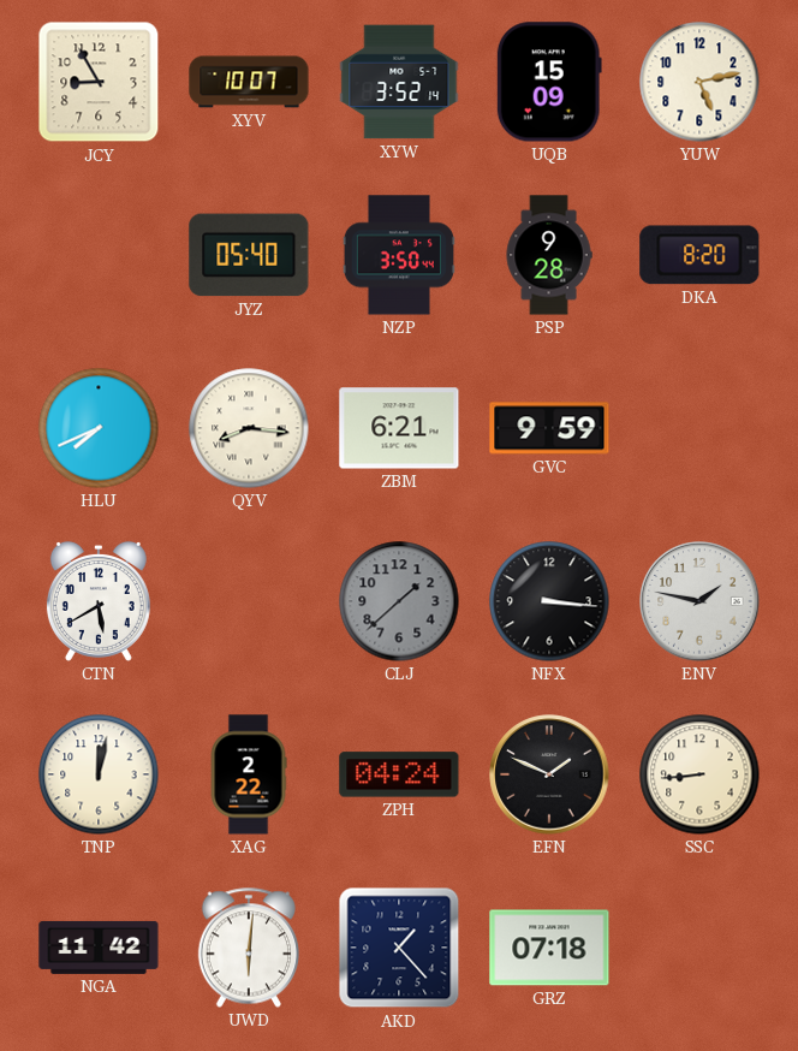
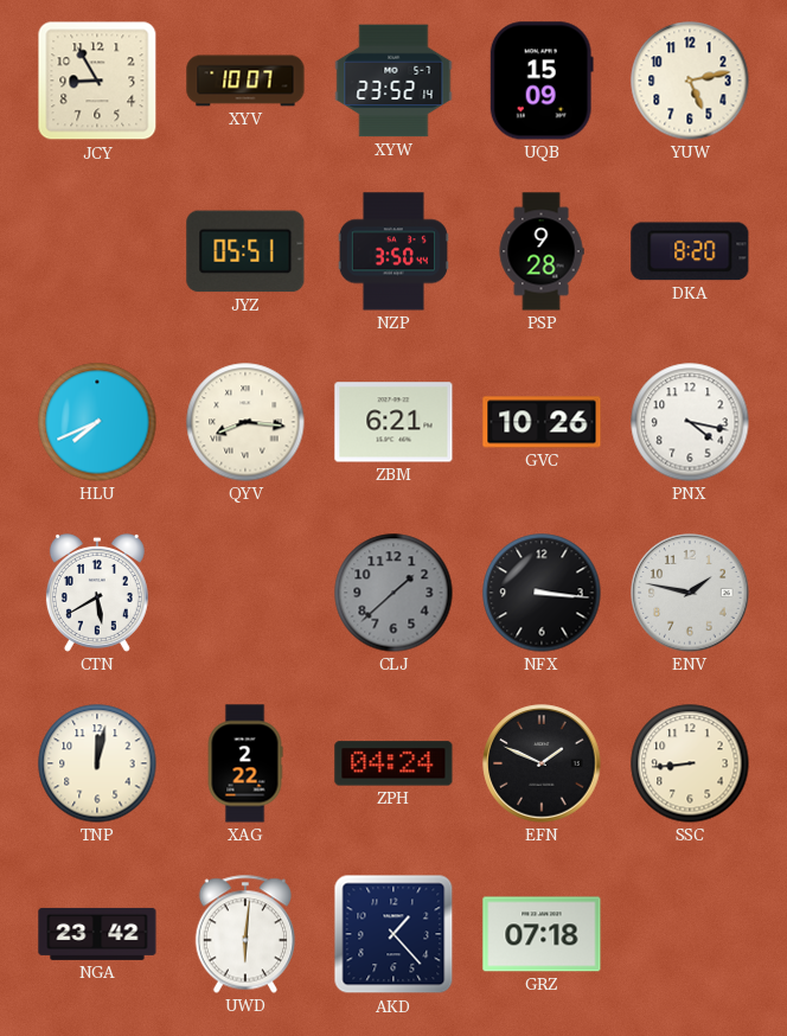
XYW: 3:52 -> 23:52 (393, 81)
JYZ: 05:40 -> 05:51 (245, 251)
GVC: 9:59 -> 10:26 (542, 422)
PNX: none -> 4:17 (690, 422)
NGA: 11:42 -> 23:42 (97, 934)
